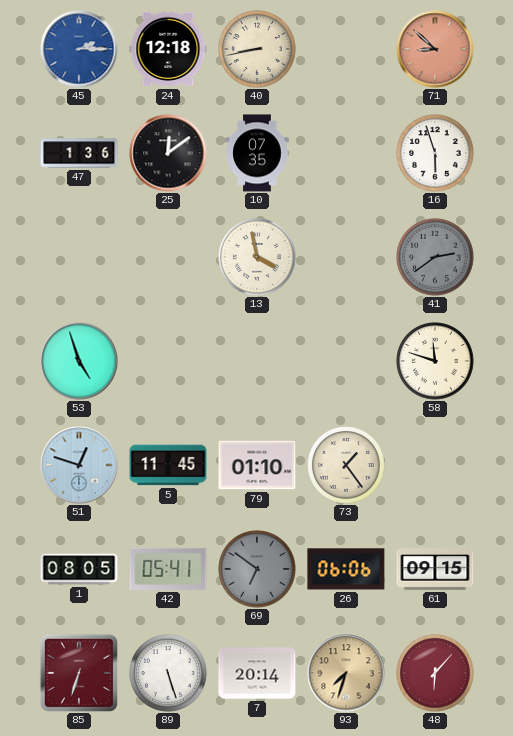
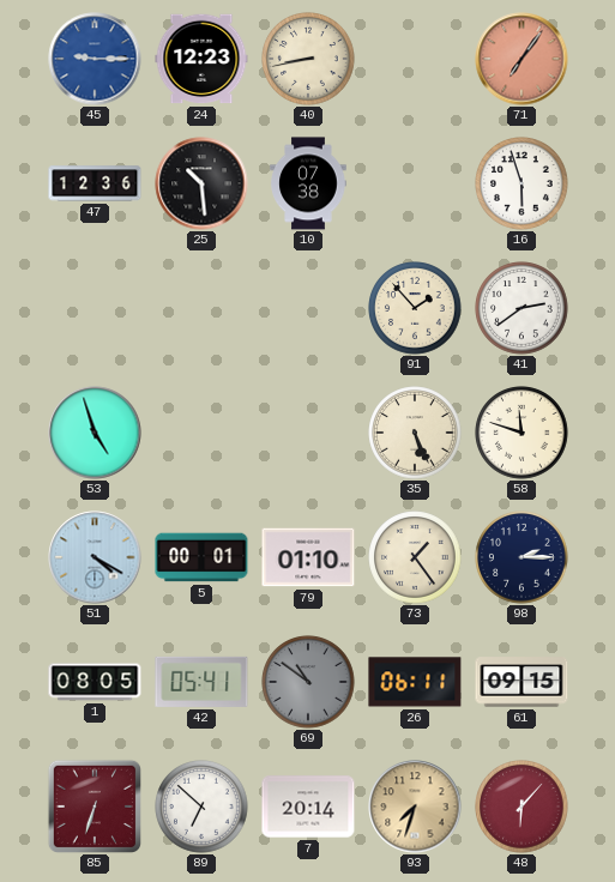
45: 2:15 -> 9:15 (95, 59)
24: 12:18 -> 12:23 (201, 59)
71: 8:52 -> 7:06 (521, 59)
47: 1:36 -> 12:36 (95, 183)
25: 12:09 -> 10:29 (201, 183)
10: 07:35 -> 07:38 (308, 183)
13: 3:58 -> none (257, 257)
91: none -> 1:53 (415, 308)
41 dial: grey -> white (521, 308)
35: none -> 5:26 (415, 433)
51: 12:48 -> 4:20 (95, 557)
5: 11:45 -> 00:01 (201, 557)
98: none -> 2:15 (521, 557)
69: 6:51 -> 10:51 (308, 682)
26: 06:06 -> 06:11 (415, 682)
89: 5:27 -> 6:52 (201, 807)
